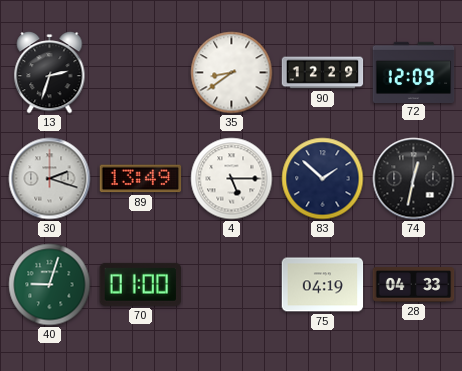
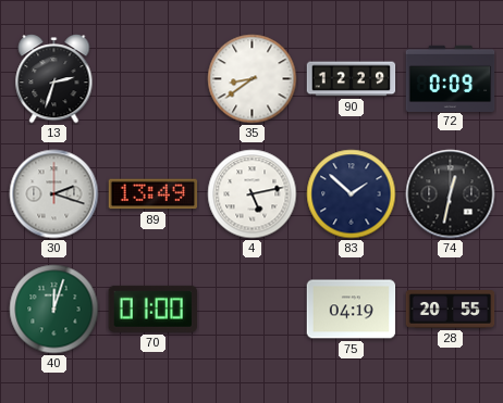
72: 12:09 -> 0:09 (451, 78)
4: 5:15 -> 5:13 (253, 194)
40: 9:03 -> 12:03 (54, 310)
28: 04:33 -> 20:55 (451, 310)
